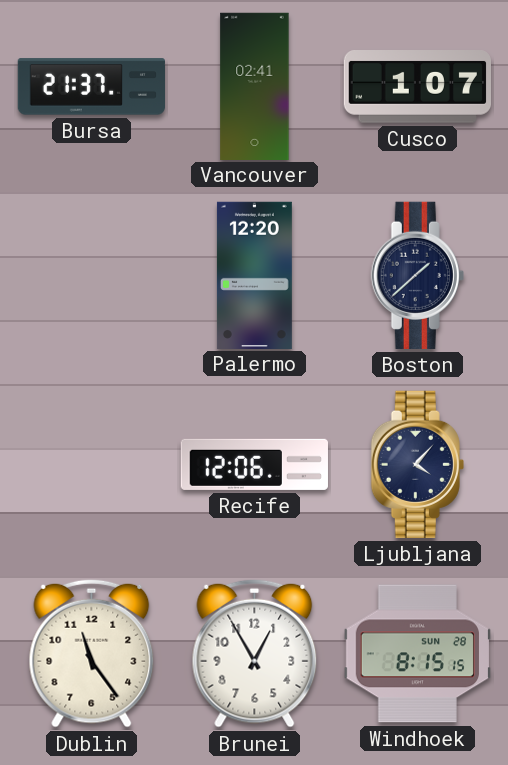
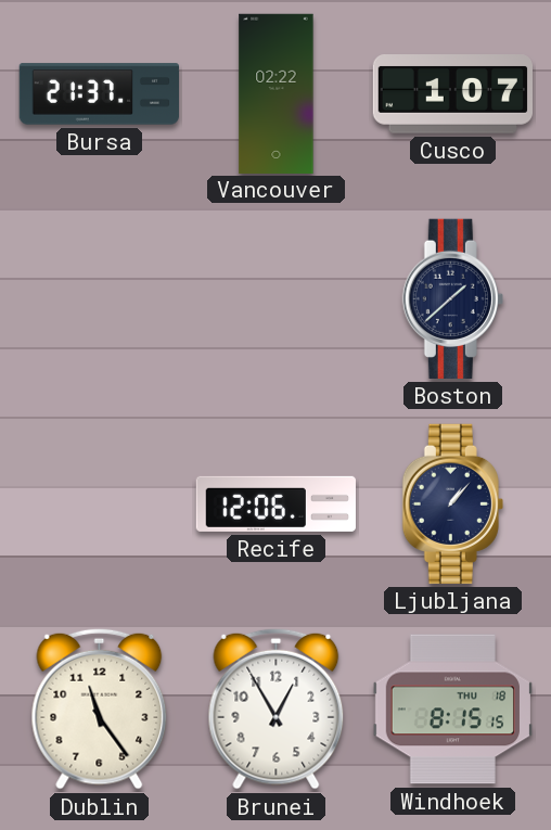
Vancouver: 02:41 -> 02:22 (277, 93)
Palermo: 12:20 -> none (254, 275)
Ljubljana: 4:07 -> 1:07 (452, 503)
Windhoek date: SUN 28 -> THU 18 (452, 710)
